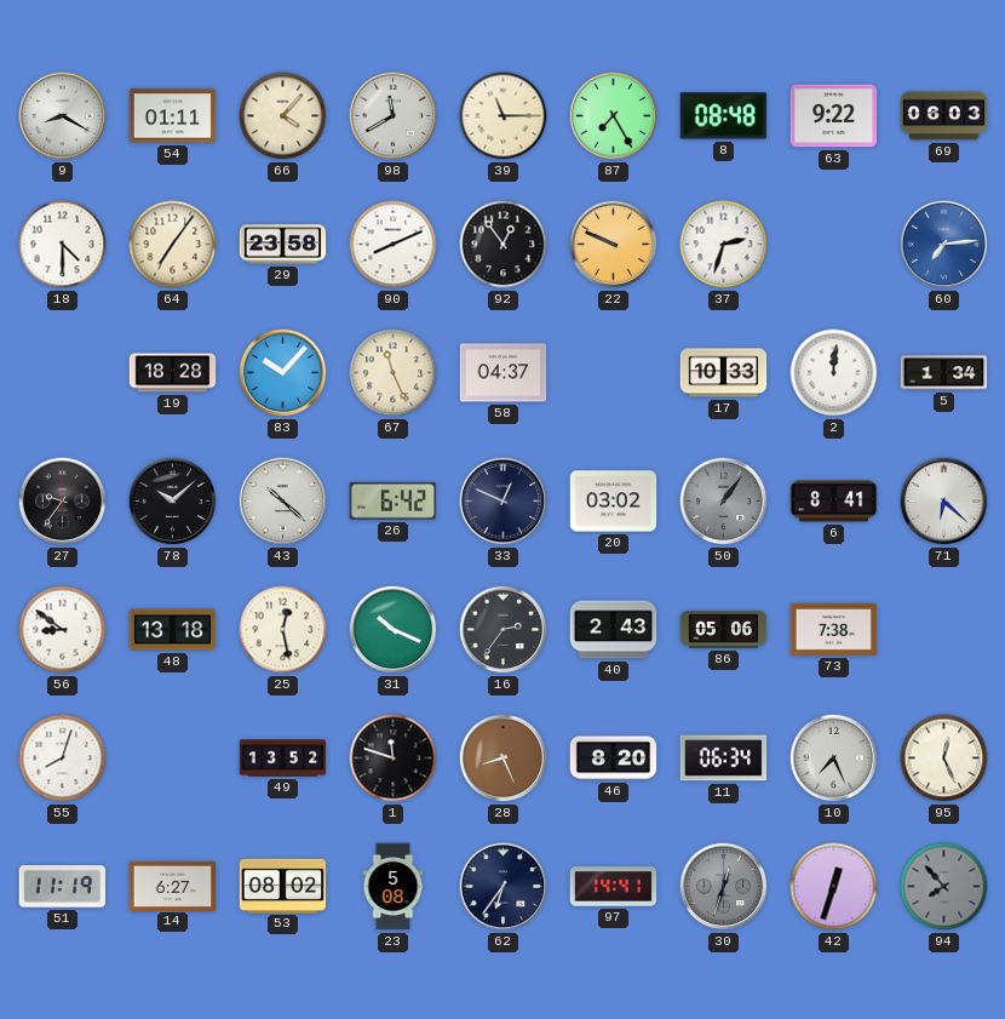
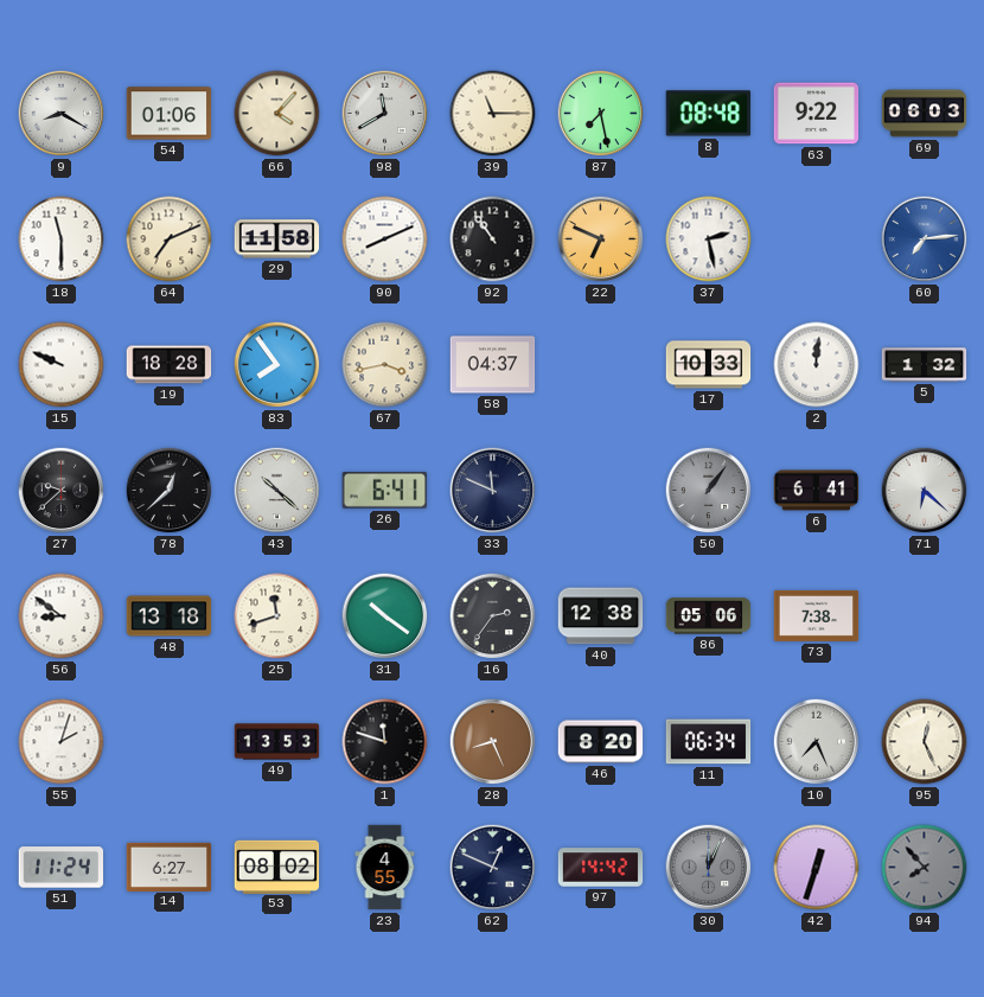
54: 01:11 -> 01:06 (170, 114)
87: 7:25 -> 7:28 (601, 114)
18: 4:30 -> 11:30 (62, 239)
64: 7:06 -> 7:11 (170, 239)
29: 23:58 -> 11:58 (277, 239)
92: 12:54 -> 10:54 (493, 239)
22: 9:49 -> 6:49 (601, 239)
37: 2:33 -> 2:28 (709, 239)
15: none -> 9:49 (62, 365)
83: 10:07 -> 7:54 (277, 365)
67: 11:26 -> 3:43 (385, 365)
5: 1:34 -> 1:32 (925, 365)
27: 9:36 -> 9:38 (62, 491)
78: 10:08 -> 12:38 (170, 491)
26: 6:42 -> 6:41 (384, 491)
33: 12:49 -> 11:49 (493, 491)
20: 03:02 -> none (614, 502)
6: 8:41 -> 6:41 (817, 491)
25: 12:28 -> 11:42 (277, 616)
31: 10:19 -> 10:21 (385, 616)
40: 2:43 -> 12:38 (601, 616)
55: 8:03 -> 2:03 (62, 742)
49: 13:52 -> 13:53 (277, 742)
51: 11:19 -> 11:24 (62, 868)
23: 5:08 -> 4:55 (385, 868)
62: 6:36 -> 12:49 (493, 868)
97: 14:41 -> 14:42 (601, 868)
30: 12:33 -> 12:04 (709, 868)
